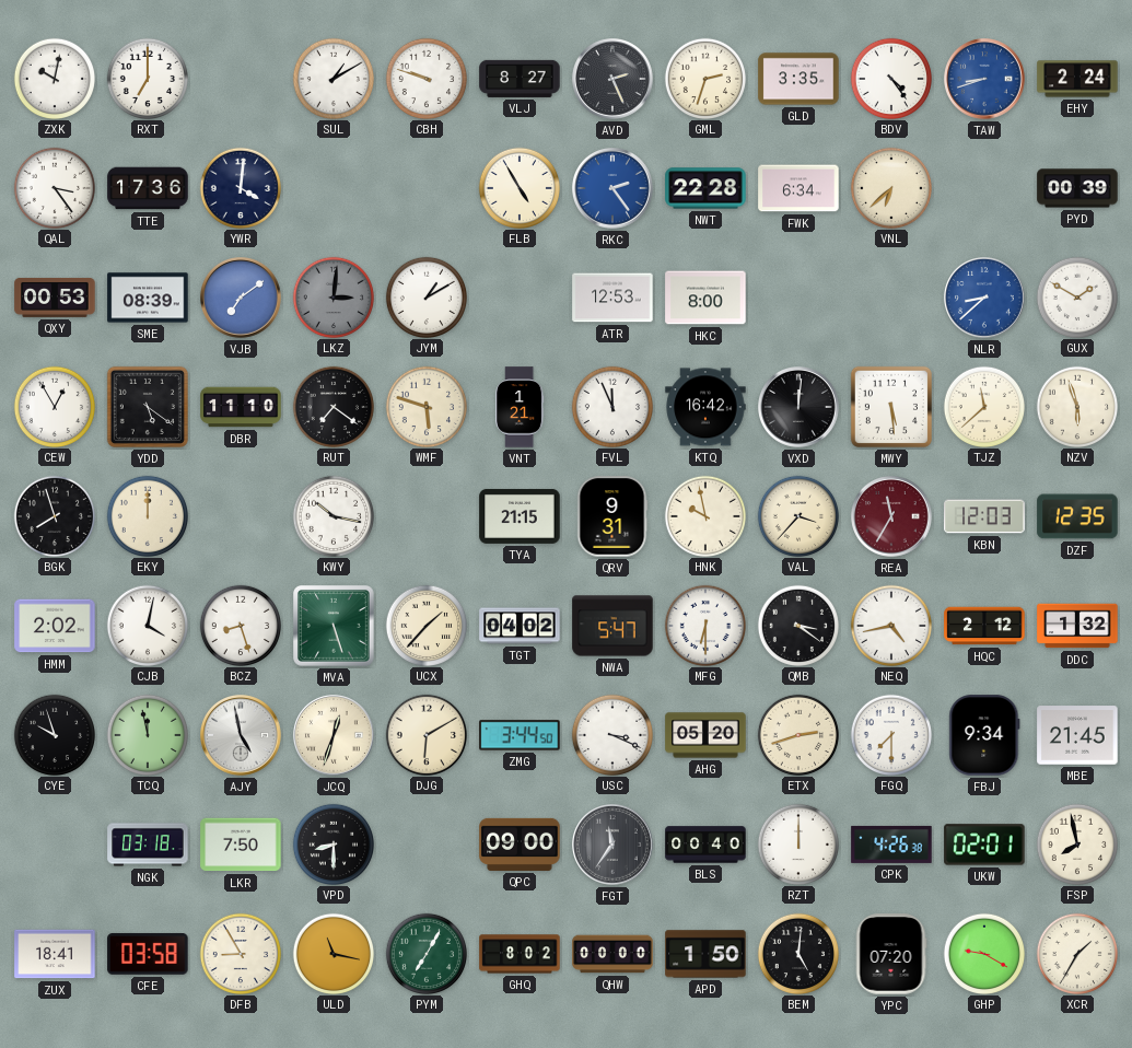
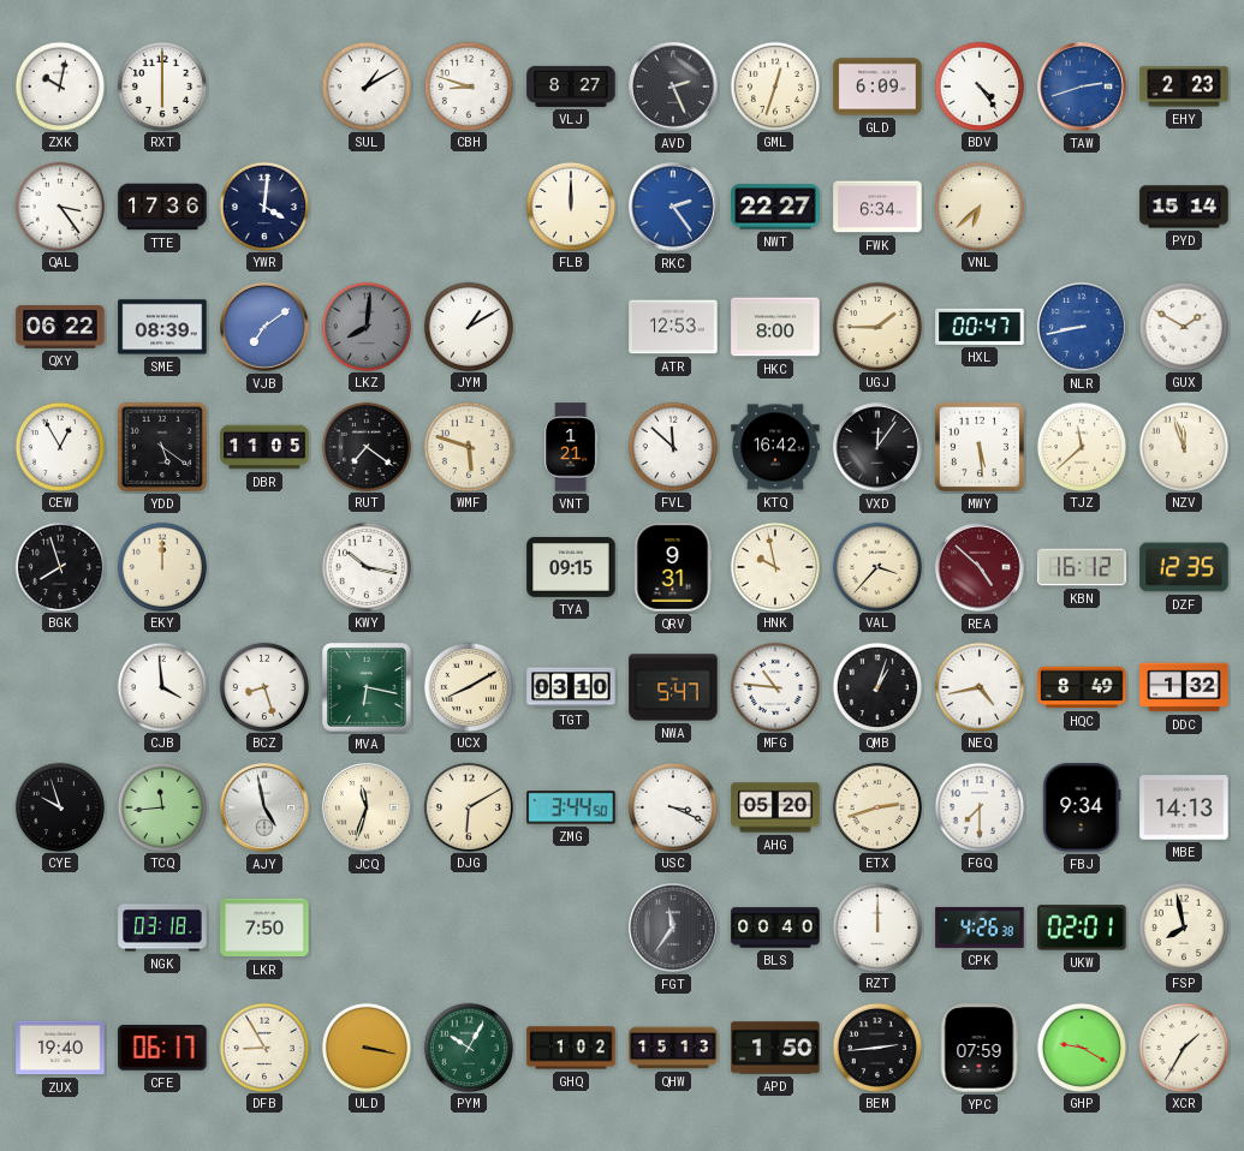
RXT: 7:00 -> 6:00 (161, 85)
CBH: 9:48 -> 8:48 (468, 85)
GML: 2:33 -> 12:33 (774, 85)
GLD: 3:35 -> 6:09 (877, 87)
TAW: 8:42 -> 2:42 (1083, 88)
EHY: 2:24 -> 2:23 (1184, 87)
FLB: 4:55 -> 12:00 (570, 205)
NWT: 22:28 -> 22:27 (775, 207)
PYD: 00:39 -> 15:14 (1184, 207)
QXY: 00:53 -> 06:22 (60, 327)
LKZ: 3:01 -> 8:01 (365, 326)
UGJ: none -> 1:45 (876, 326)
HXL: none -> 00:47 (980, 327)
NLR: 8:38 -> 8:43 (1083, 328)
DBR: 11:10 -> 11:05 (264, 447)
FVL: 11:56 -> 11:52 (672, 446)
VXD: 12:01 -> 12:06 (879, 448)
NZV: 5:57 -> 11:57 (1183, 446)
TYA: 21:15 -> 09:15 (571, 567)
REA: 11:35 -> 4:52 (981, 568)
KBN: 12:03 -> 16:12 (1082, 567)
HMM: 2:02 -> none (55, 626)
CJB: 4:02 -> 3:59 (161, 686)
MVA: 5:27 -> 6:17 (367, 687)
UCX: 1:37 -> 8:10 (468, 686)
TGT: 04:02 -> 03:10 (571, 687)
MFG: 6:30 -> 10:46 (774, 686)
QMB: 3:21 -> 1:03 (876, 686)
HQC: 2:12 -> 8:49 (1082, 687)
TCQ: 11:58 -> 11:44 (161, 806)
JCQ: 12:33 -> 11:33 (368, 809)
MBE: 21:45 -> 14:13 (1184, 807)
VPD: 8:30 -> none (332, 843)
QPC: 09:00 -> none (520, 845)
ZUX: 18:41 -> 19:40 (60, 1048)
CFE: 03:58 -> 06:17 (162, 1048)
ULD: 11:17 -> 3:17 (365, 1046)
PYM: 7:05 -> 10:05 (468, 1046)
GHQ: 8:02 -> 1:02 (571, 1048)
QHW: 00:00 -> 15:13 (673, 1048)
BEM: 5:01 -> 2:44 (876, 1046)
YPC: 07:20 -> 07:59 (980, 1048)
